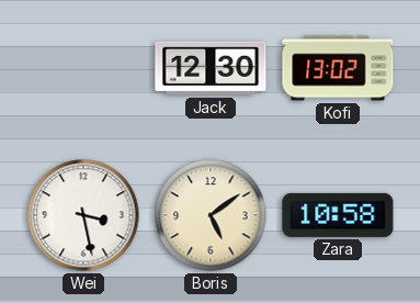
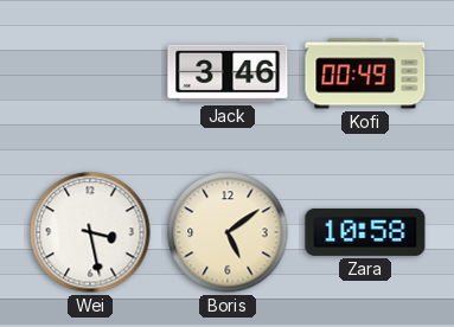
Jack: 12:30 -> 3:46 (228, 73)
Kofi: 13:02 -> 00:49 (365, 73)
